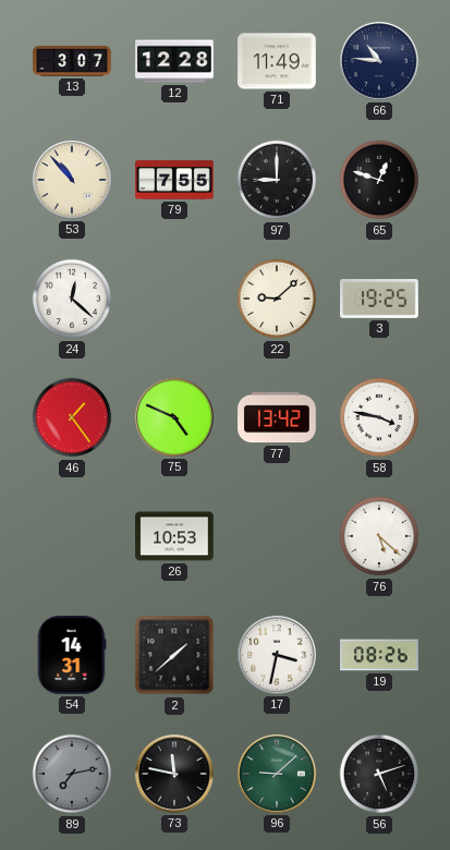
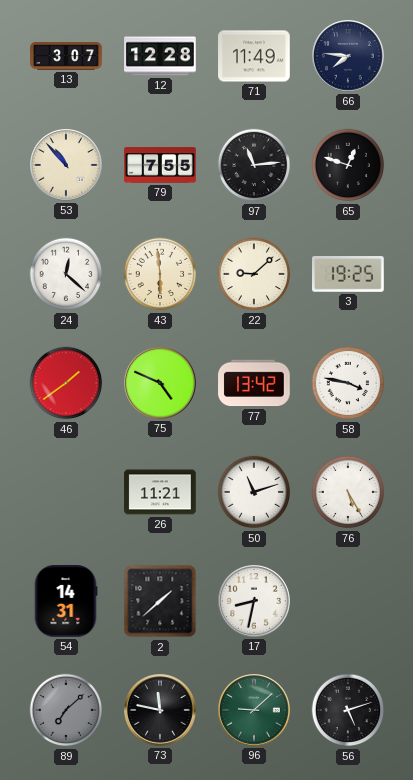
66: 10:46 -> 7:46 (349, 57)
97: 9:00 -> 11:14 (254, 165)
43: none -> 5:59 (160, 274)
46: 1:24 -> 1:39 (66, 383)
26: 10:53 -> 11:21 (160, 492)
50: none -> 11:12 (254, 492)
76: 5:22 -> 5:25 (348, 492)
17: 3:32 -> 8:32 (255, 602)
19: 08:26 -> none (379, 655)
89: 7:13 -> 7:08 (66, 710)
